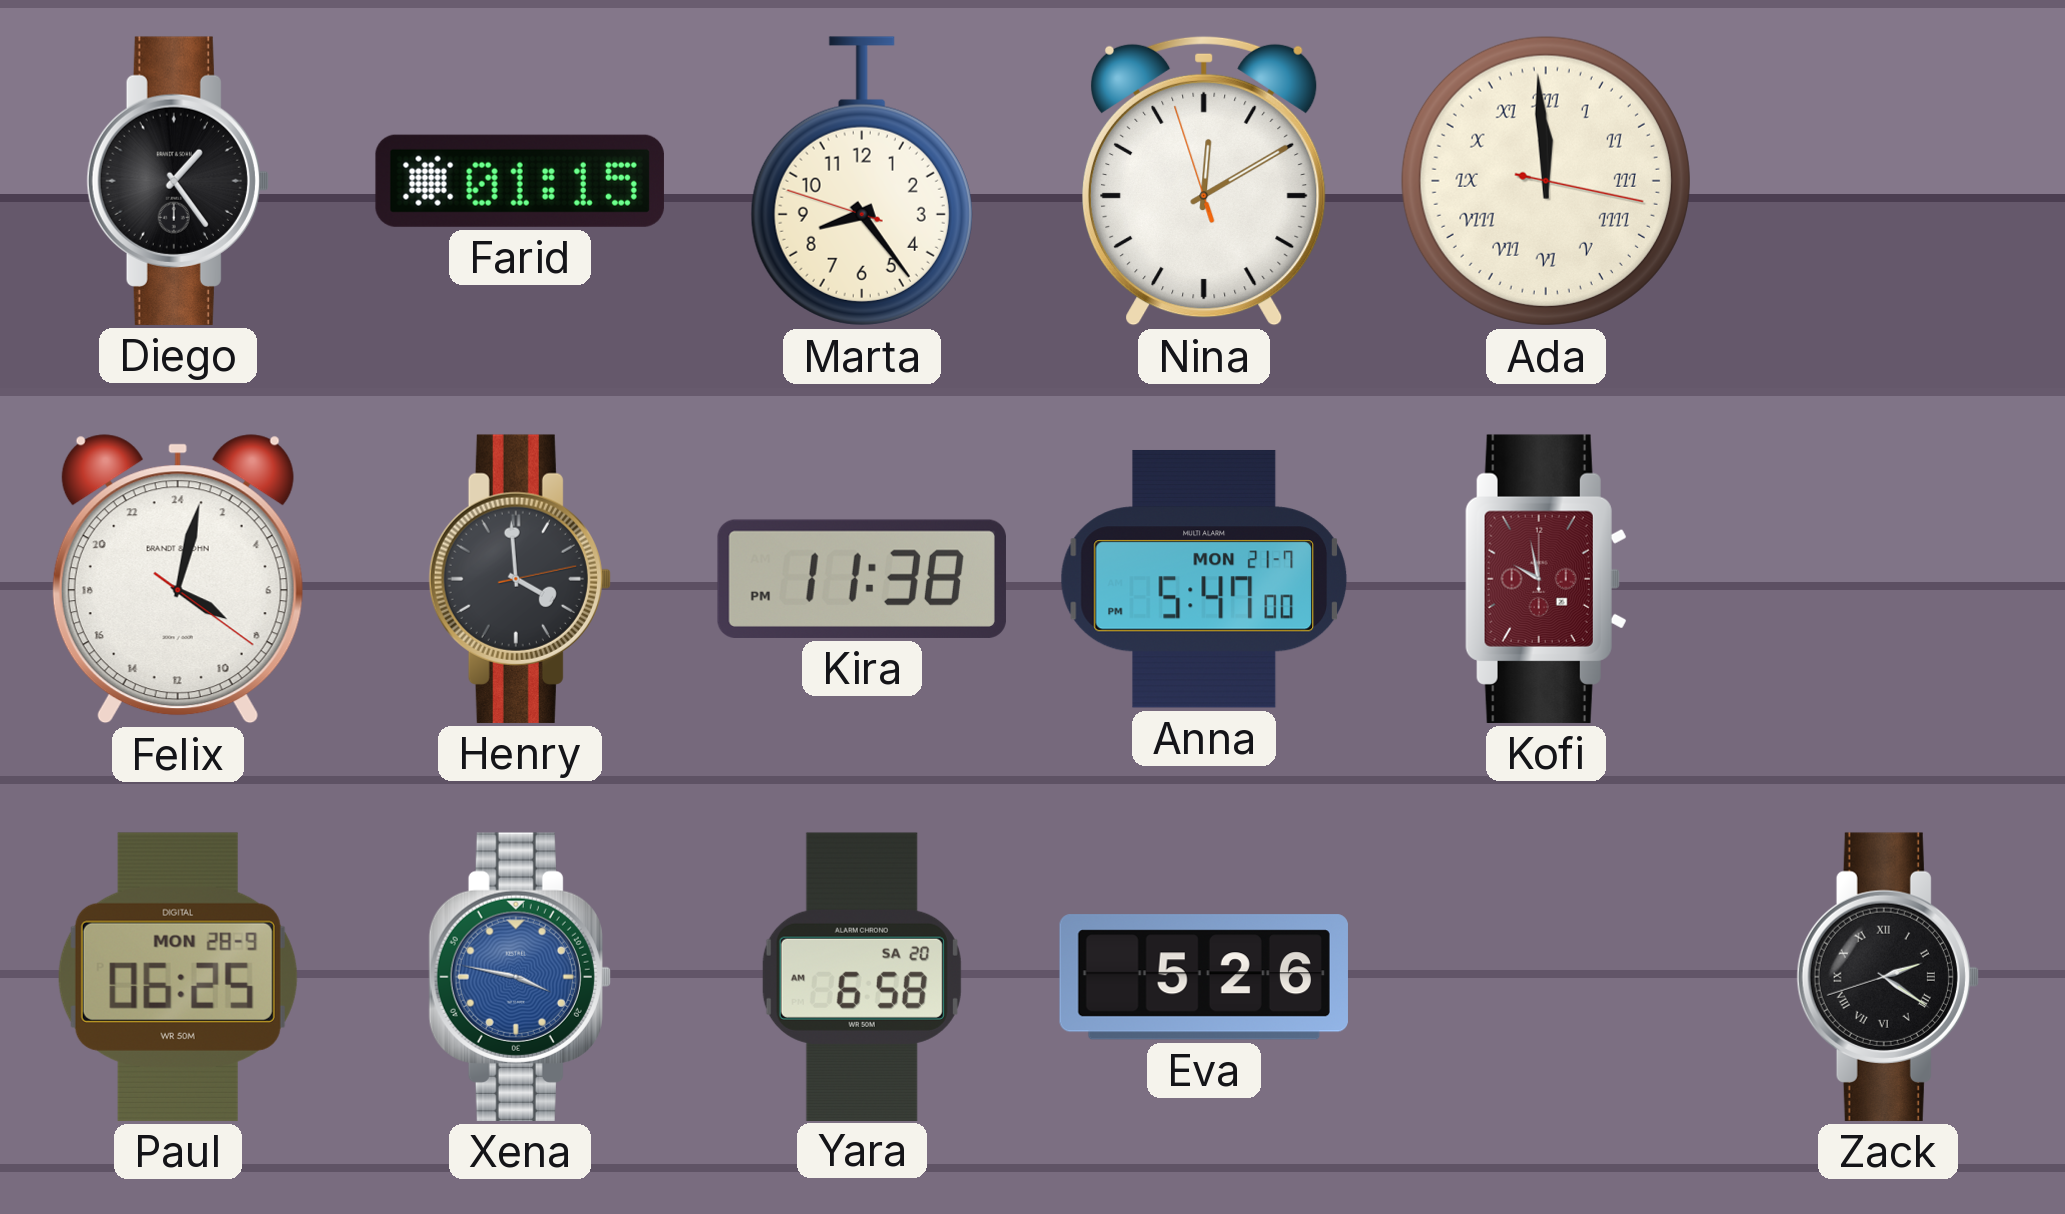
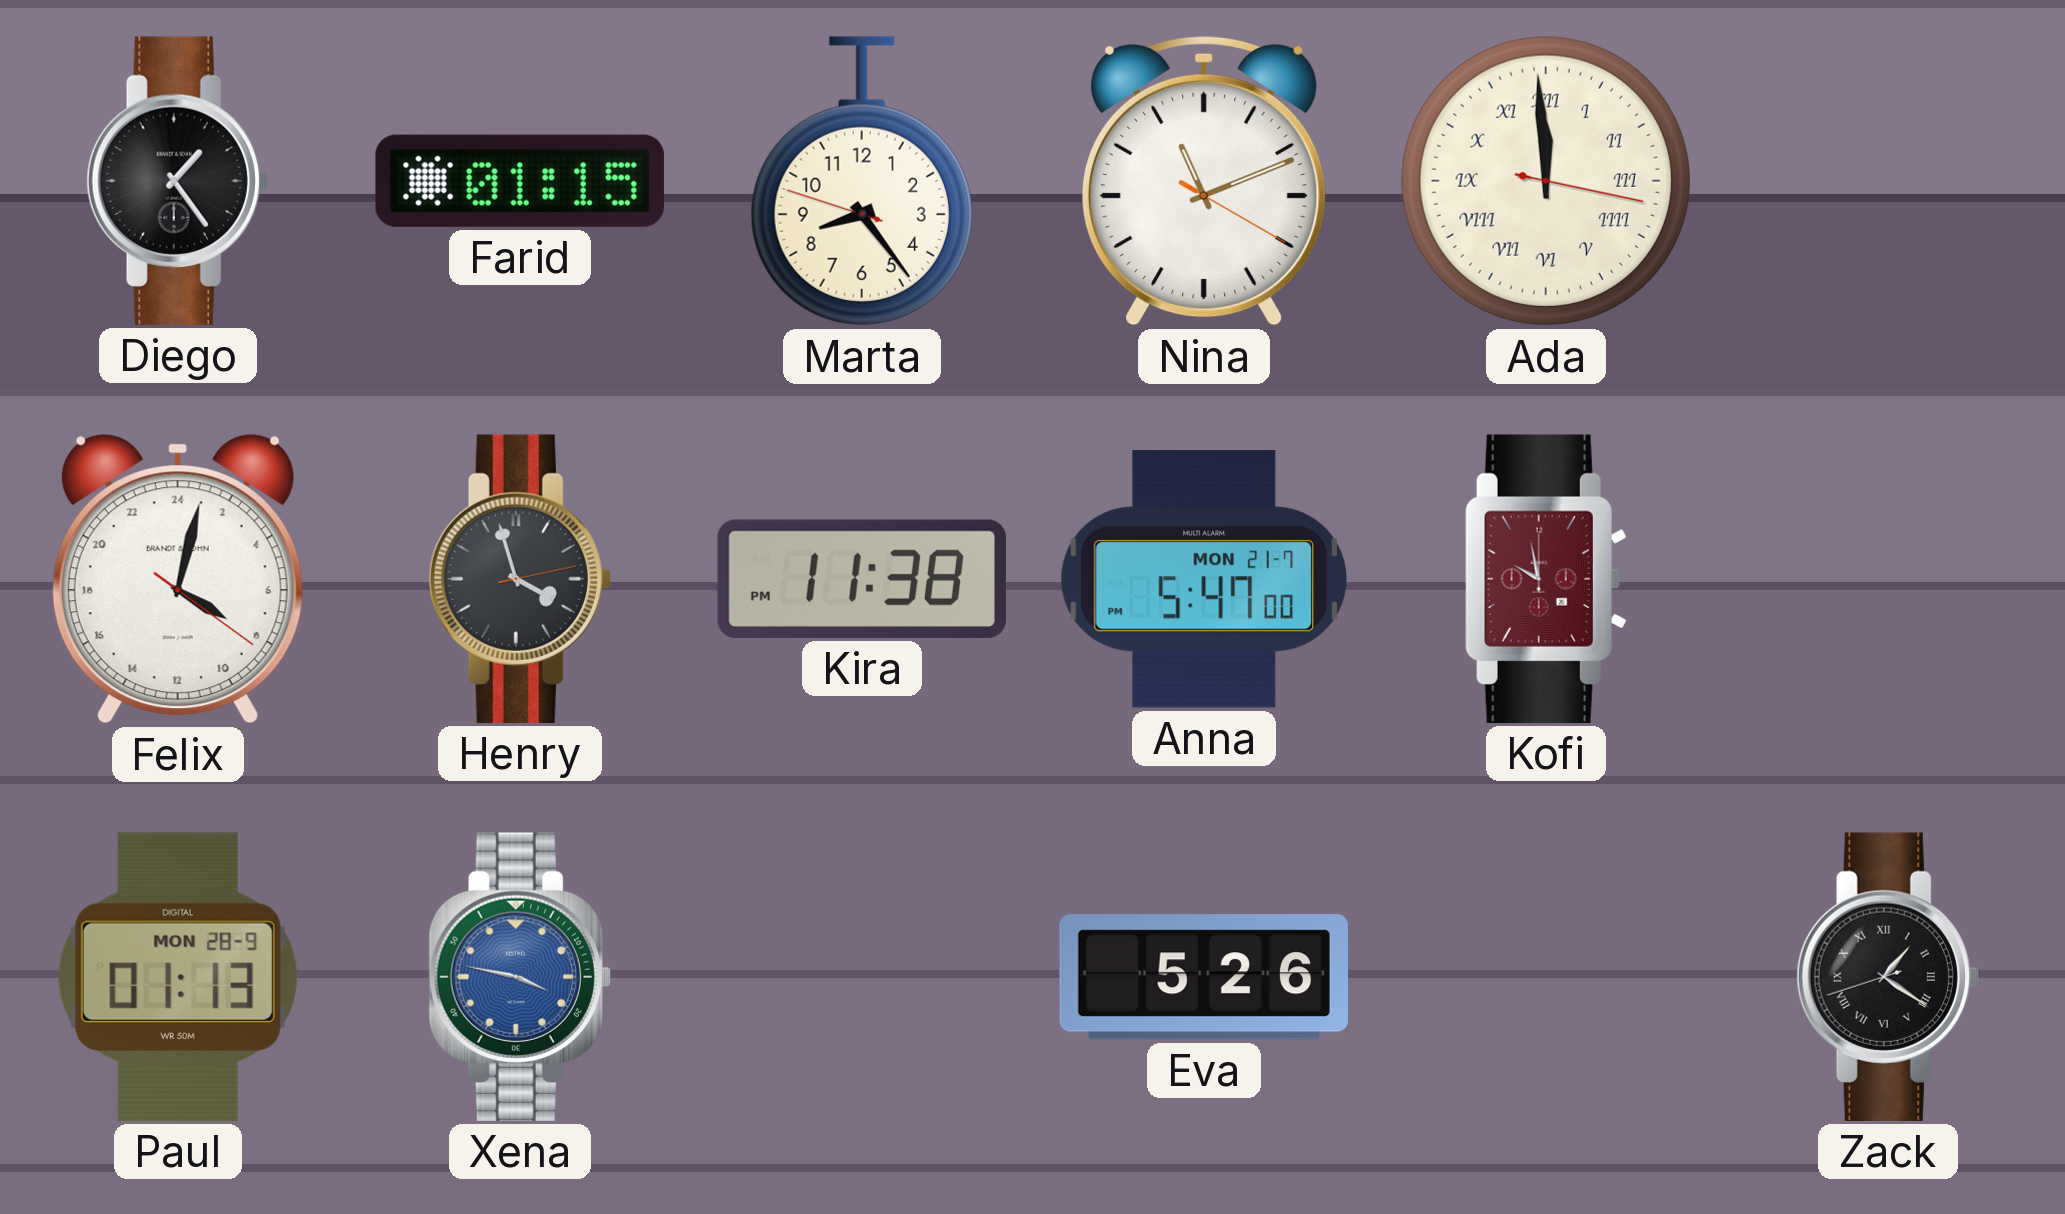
Nina: 12:09 -> 11:11 (1205, 181)
Henry: 3:59 -> 3:57 (520, 579)
Paul: 06:25 -> 01:13 (178, 977)
Yara: 6:58 -> none (862, 976)
Zack: 2:20 -> 1:20 (1888, 977)
